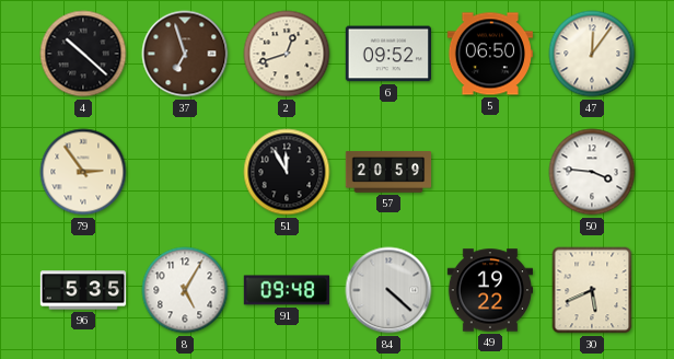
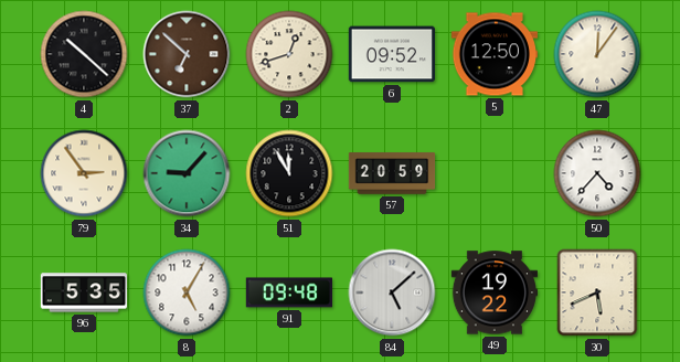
37: 6:57 -> 6:52 (187, 54)
5: 06:50 -> 12:50 (493, 54)
34: none -> 9:07 (187, 173)
50: 3:46 -> 4:37 (597, 173)
84: 4:22 -> 5:08 (392, 292)
